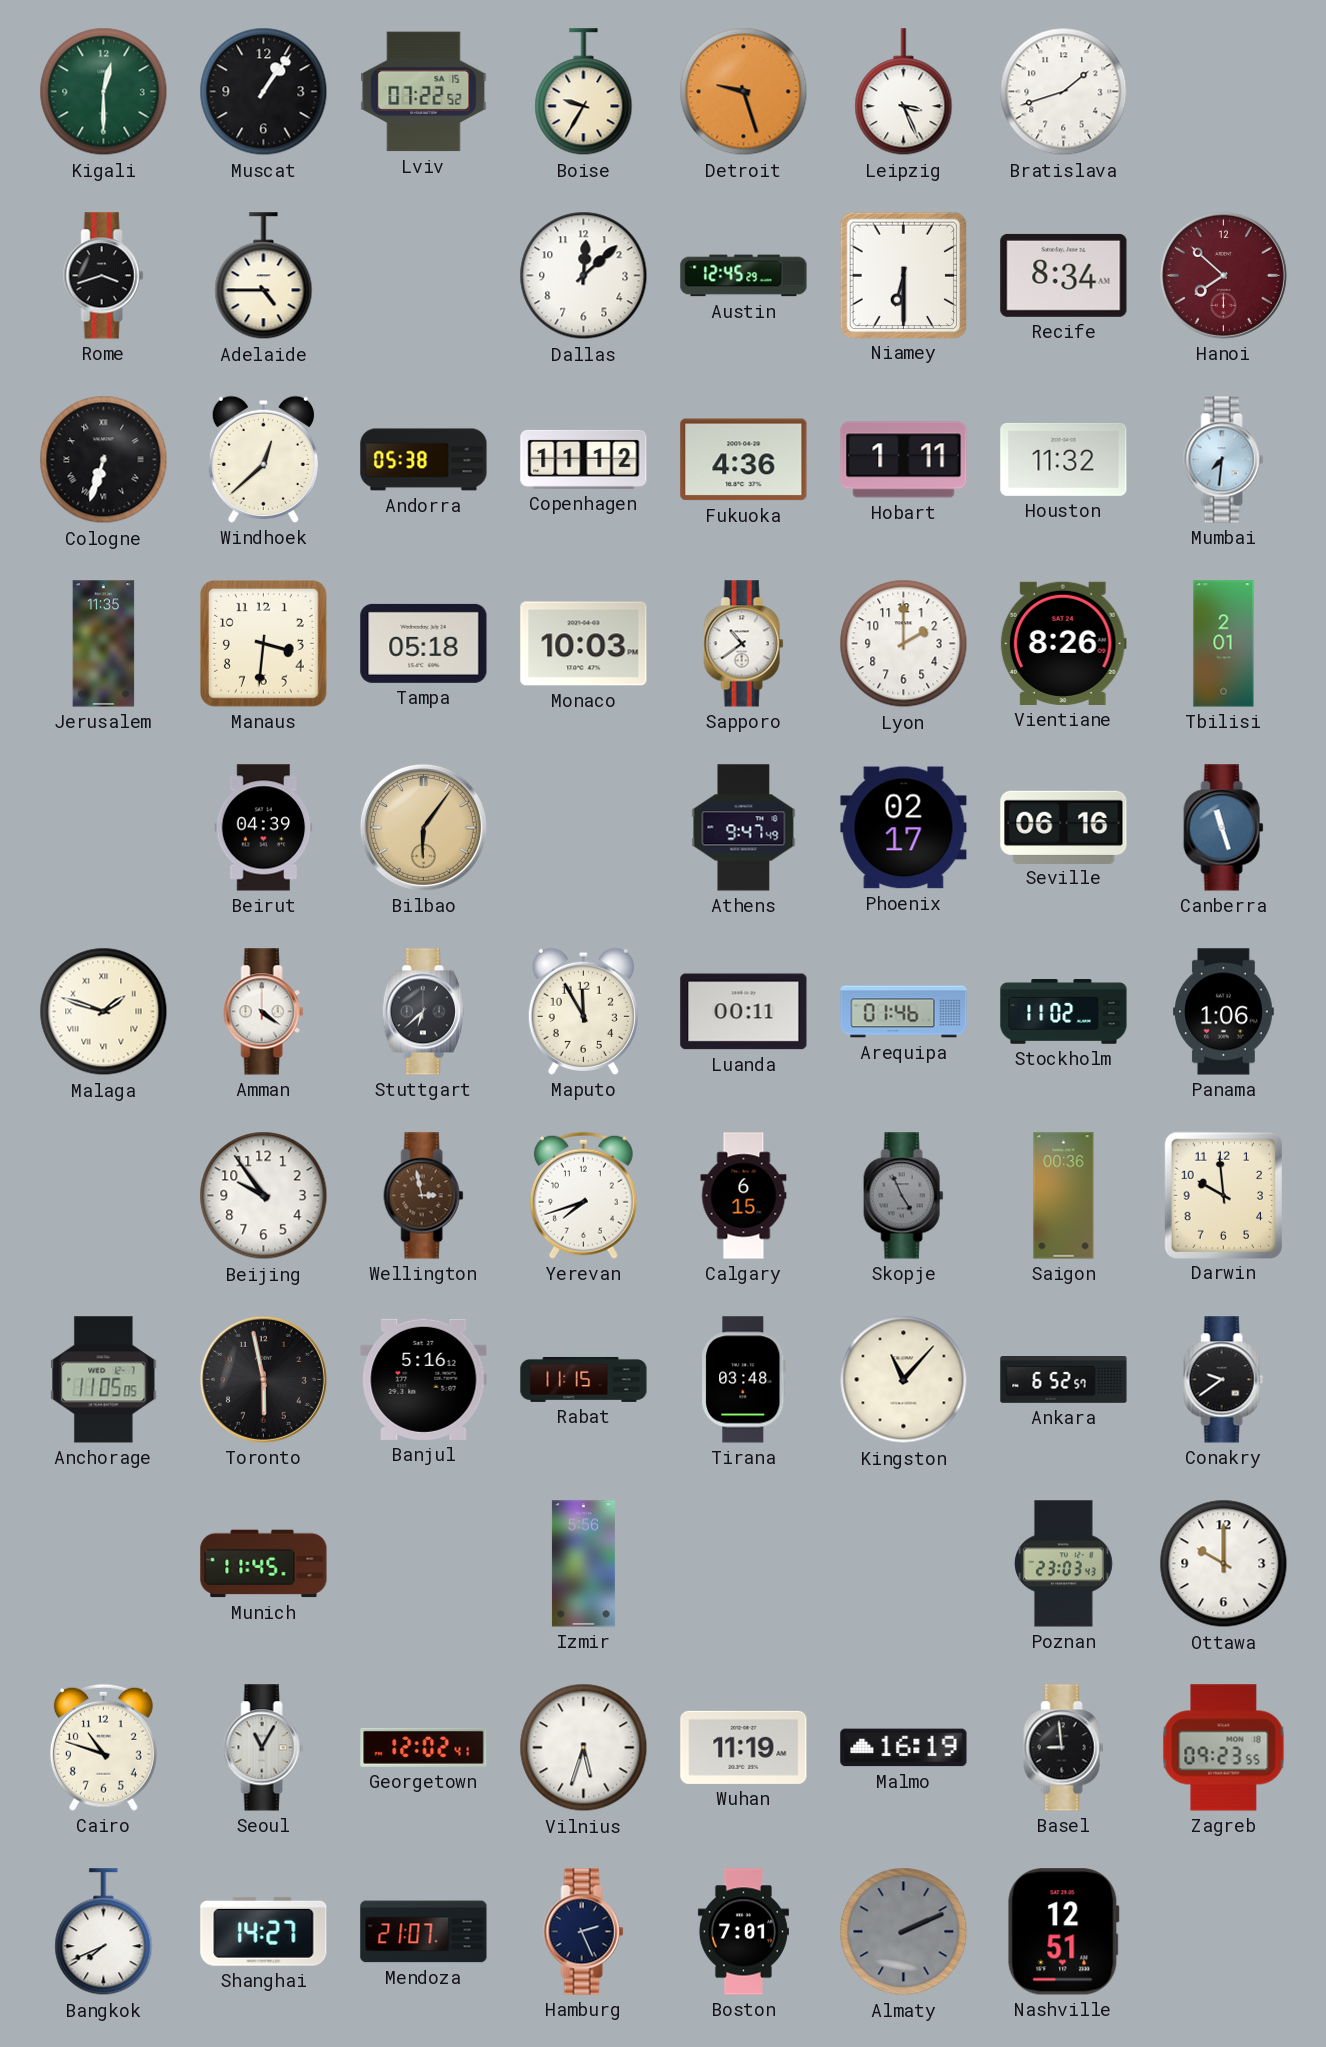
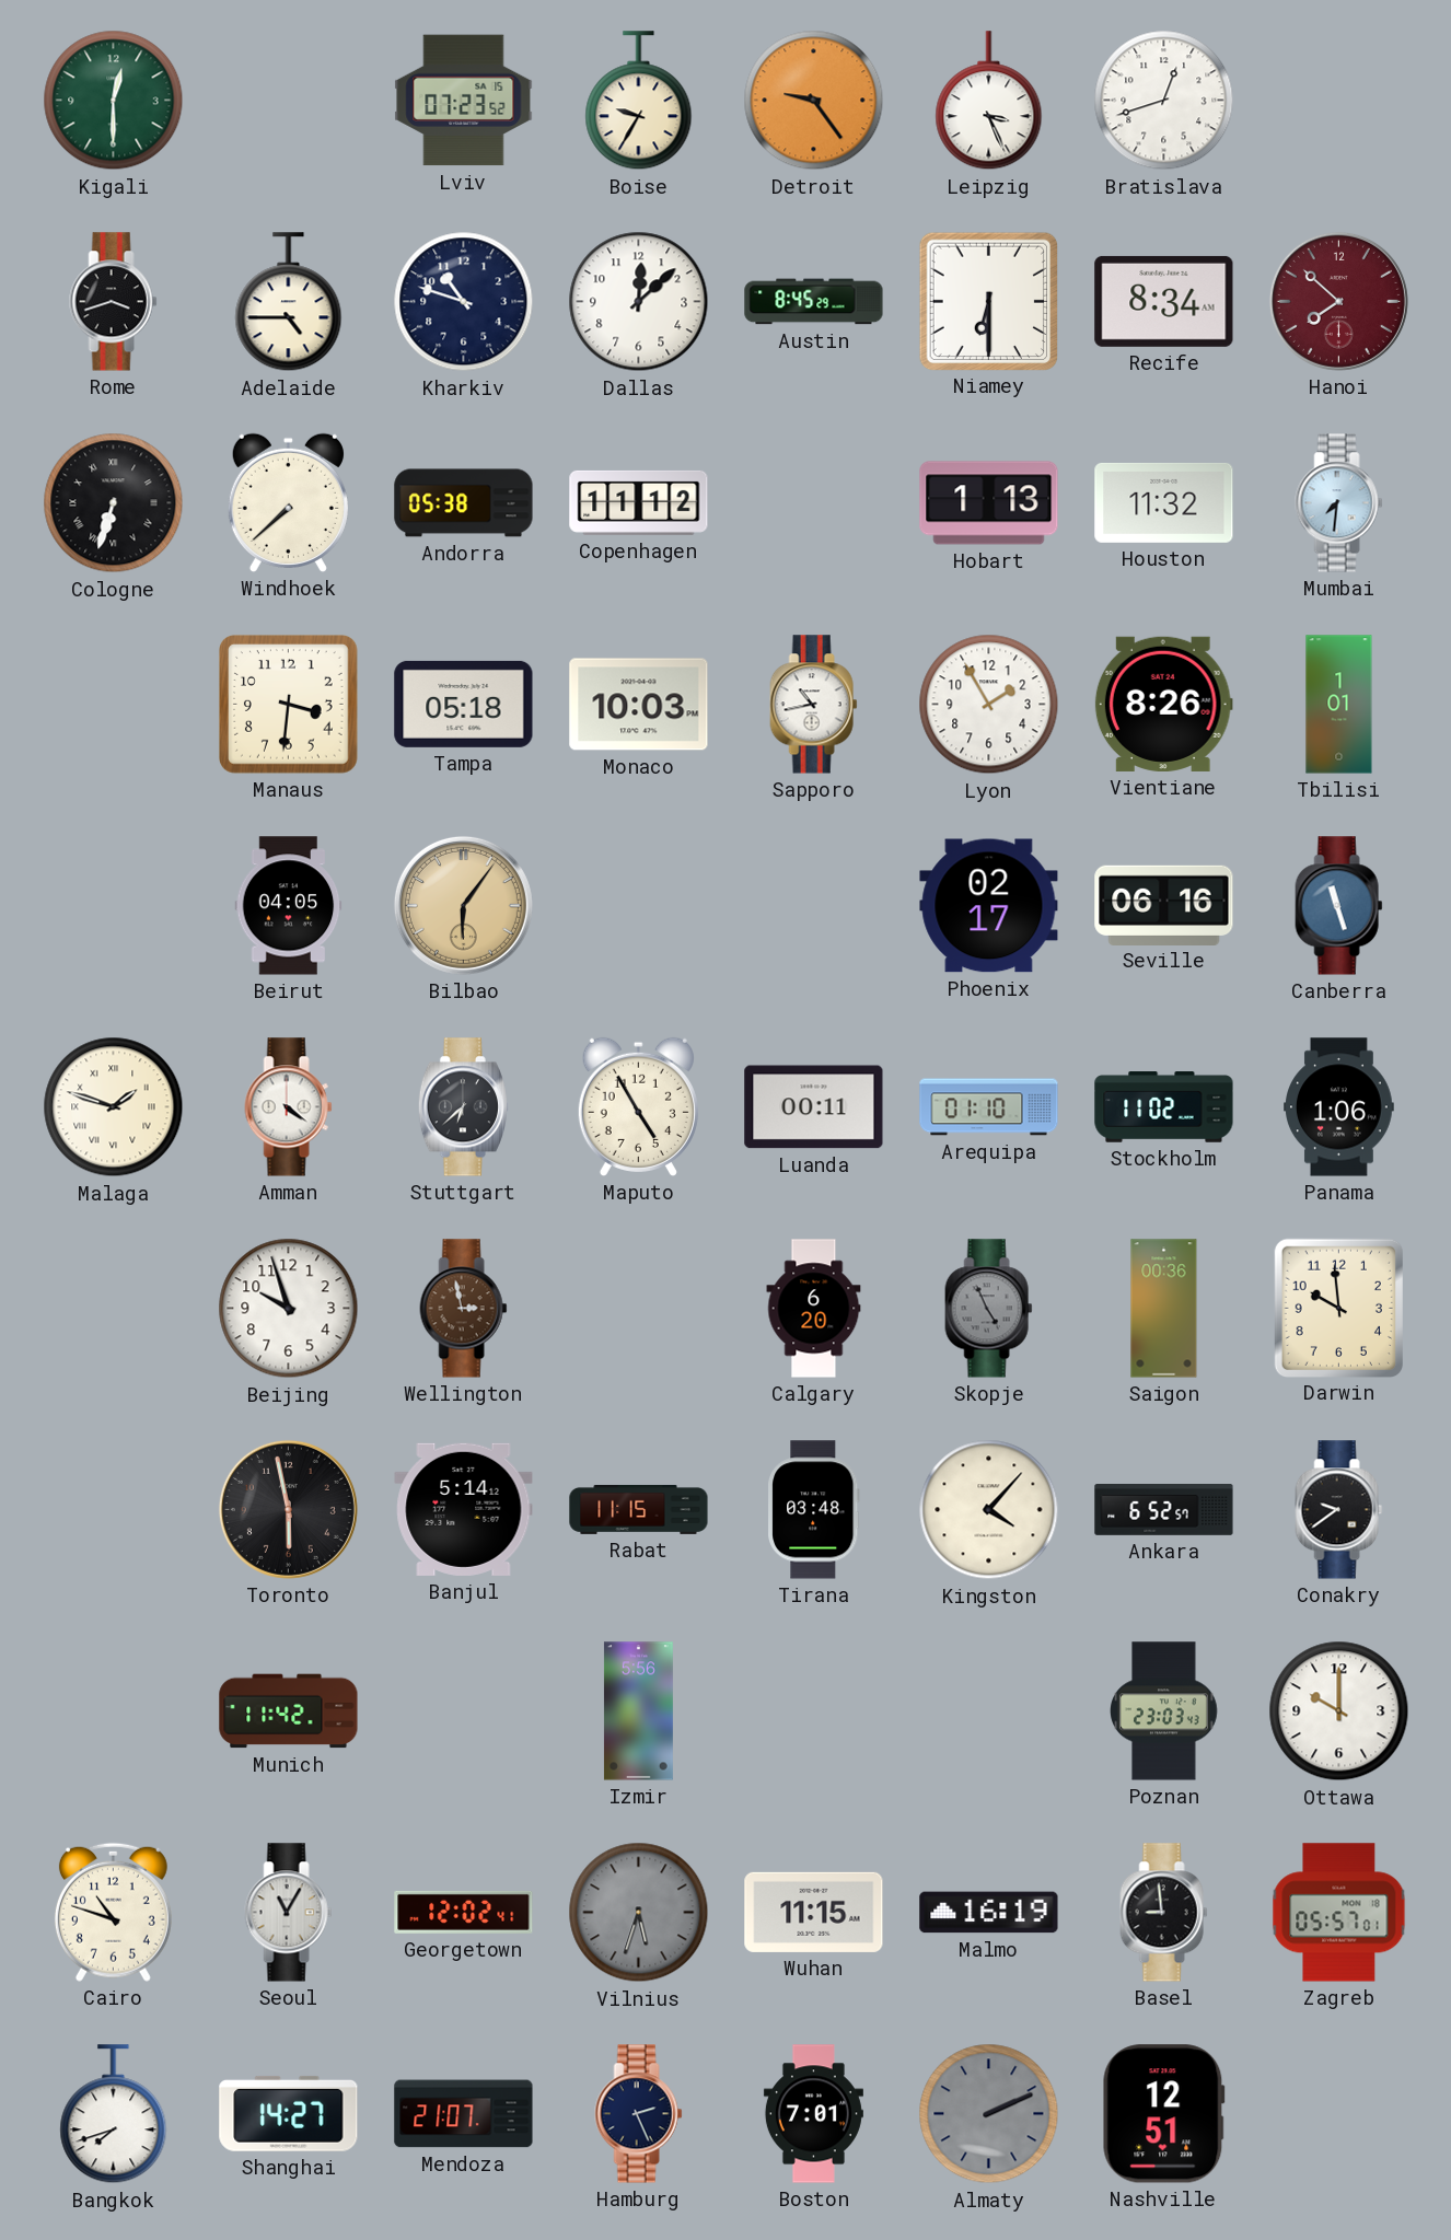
Muscat: 1:06 -> none (264, 92)
Lviv: 07:22 -> 07:23 (464, 101)
Detroit: 9:27 -> 9:24 (814, 101)
Bratislava: 1:42 -> 12:42 (1164, 101)
Kharkiv: none -> 10:48 (464, 302)
Austin: 12:45 -> 8:45 (814, 302)
Windhoek: 12:38 -> 7:38 (288, 502)
Fukuoka: 4:36 -> none (744, 460)
Hobart: 1:11 -> 1:13 (989, 503)
Jerusalem: 11:35 -> none (104, 644)
Sapporo: 10:39 -> 10:43 (814, 705)
Lyon: 2:00 -> 1:55 (989, 705)
Tbilisi: 2:01 -> 1:01 (1339, 705)
Beirut: 04:39 -> 04:05 (289, 906)
Athens: 9:47 -> none (744, 828)
Maputo: 11:55 -> 4:55 (638, 1106)
Arequipa: 01:46 -> 01:10 (989, 1107)
Beijing: 9:54 -> 9:57 (289, 1309)
Yerevan: 7:42 -> none (583, 1195)
Calgary: 6:15 -> 6:20 (814, 1309)
Anchorage: 11:05 -> none (104, 1380)
Banjul: 5:16 -> 5:14 (464, 1509)
Kingston: 11:07 -> 4:07 (989, 1510)
Munich: 11:45 -> 11:42 (289, 1711)
Vilnius dial: white -> grey (639, 1913)
Wuhan: 11:19 -> 11:15 (814, 1912)
Zagreb: 09:23 -> 05:57 (1339, 1913)
Bangkok: 7:41 -> 7:42 (114, 2114)
